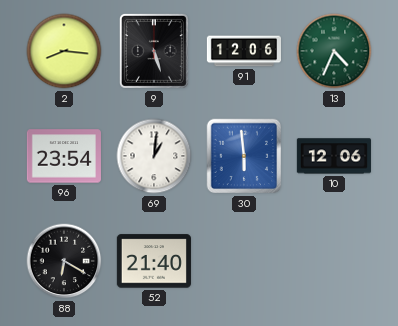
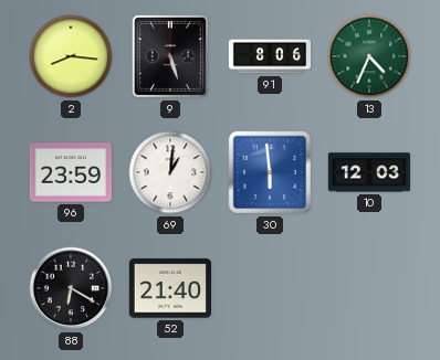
91: 12:06 -> 8:06 (269, 56)
96: 23:54 -> 23:59 (71, 172)
10: 12:06 -> 12:03 (369, 172)
